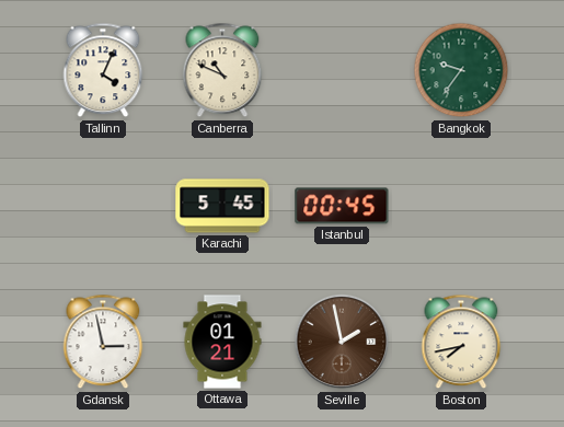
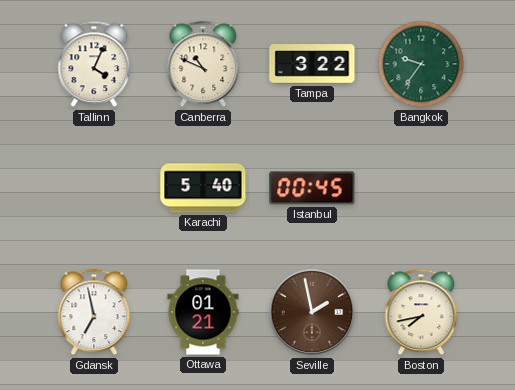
Tampa: none -> 3:22 (312, 64)
Karachi: 5:45 -> 5:40 (203, 188)
Gdansk: 2:58 -> 6:58 (94, 312)
